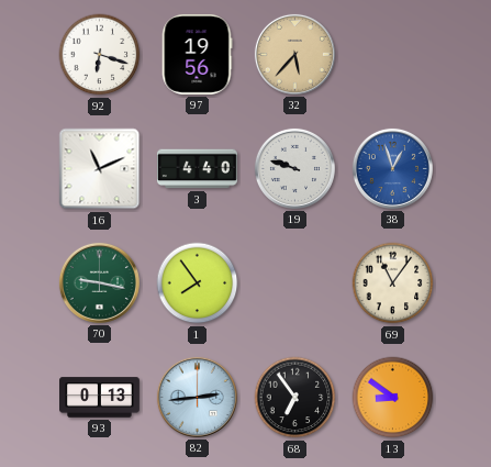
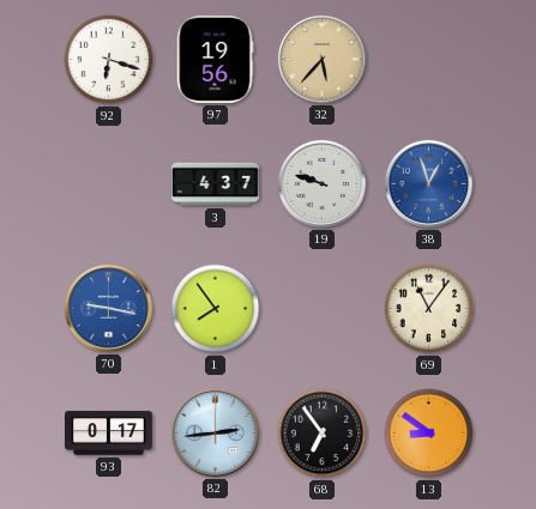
16: 11:11 -> none (100, 169)
3: 4:40 -> 4:37 (215, 184)
70 dial: green -> blue (108, 308)
93: 0:13 -> 0:17 (109, 434)
